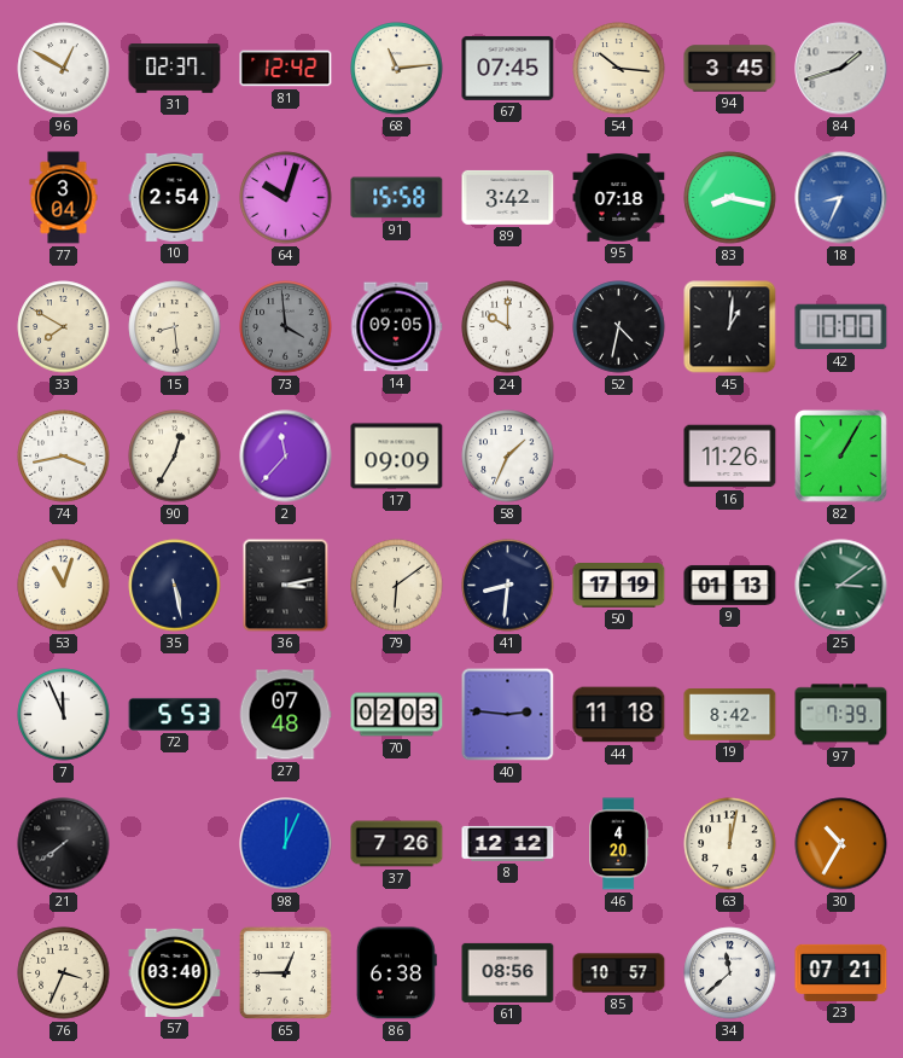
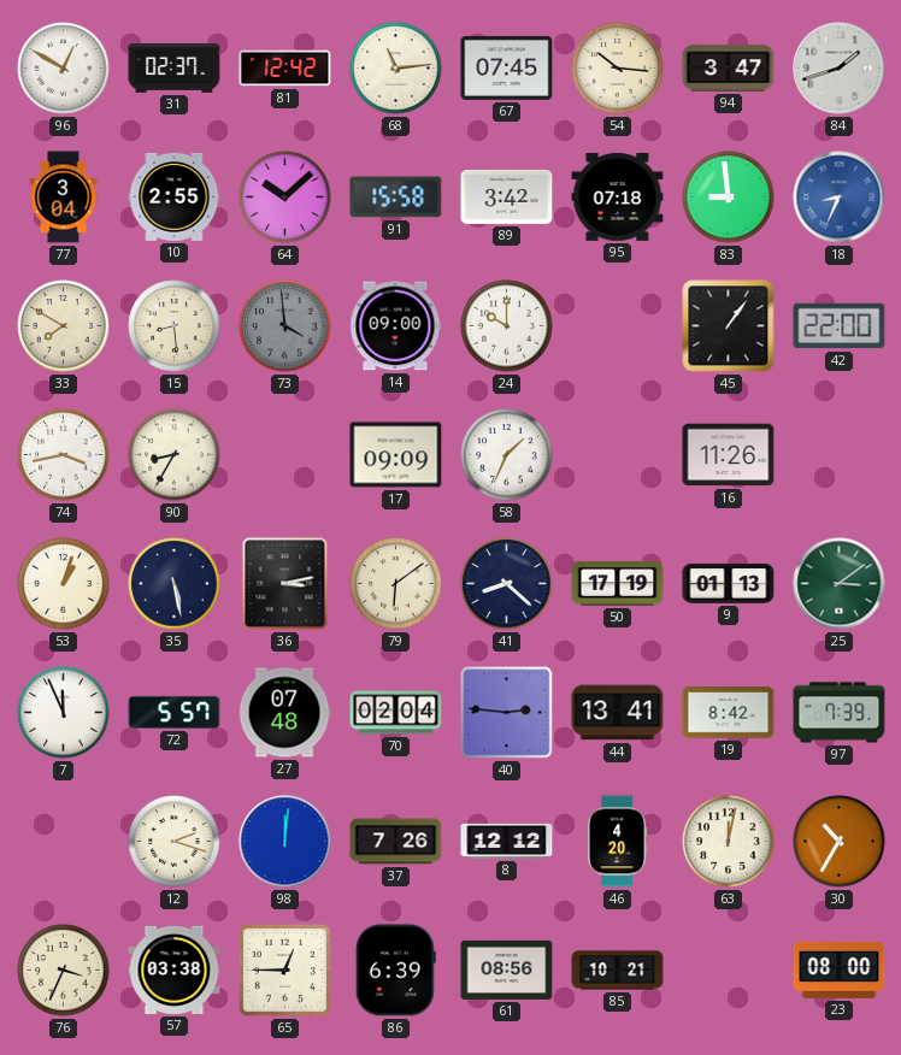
94: 3:45 -> 3:47 (729, 69)
10: 2:54 -> 2:55 (175, 196)
64: 10:03 -> 10:08 (285, 198)
83: 8:17 -> 8:59 (729, 198)
14: 09:05 -> 09:00 (396, 326)
52: 4:32 -> none (619, 327)
45: 1:01 -> 1:06 (729, 326)
42: 10:00 -> 22:00 (840, 326)
90: 12:35 -> 8:35 (175, 455)
2: 11:37 -> none (286, 457)
82: 1:05 -> none (841, 457)
53: 11:03 -> 1:03 (64, 584)
41: 8:31 -> 8:22 (507, 584)
72: 5:53 -> 5:57 (175, 712)
70: 02:03 -> 02:04 (396, 713)
44: 11:18 -> 13:41 (618, 713)
21: 7:39 -> none (64, 844)
12: none -> 2:18 (175, 842)
98: 12:04 -> 12:01 (285, 842)
57: 03:40 -> 03:38 (175, 969)
86: 6:38 -> 6:39 (395, 971)
85: 10:57 -> 10:21 (618, 971)
34: 11:38 -> none (730, 973)
23: 07:21 -> 08:00 (840, 969)
